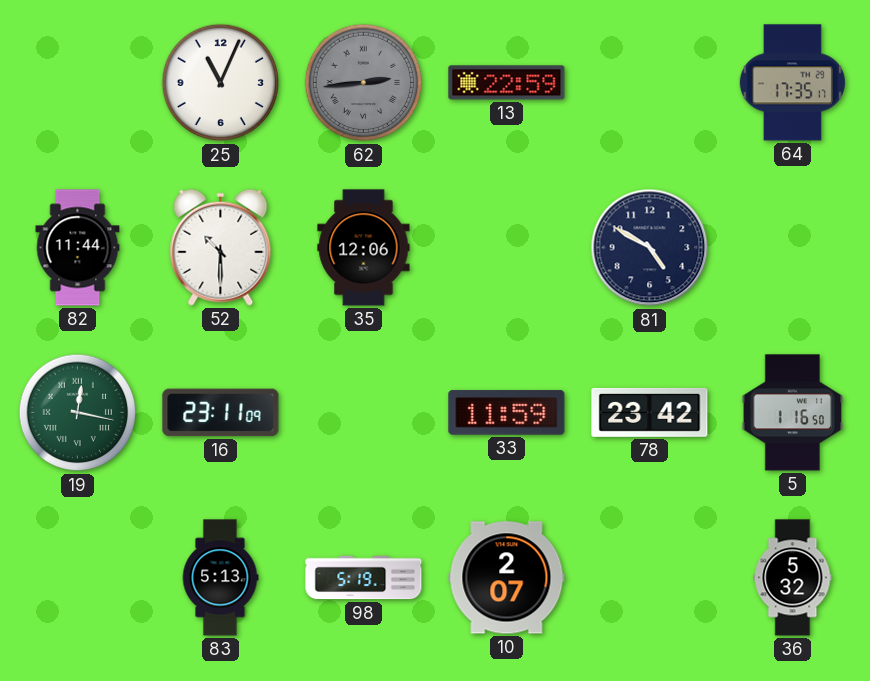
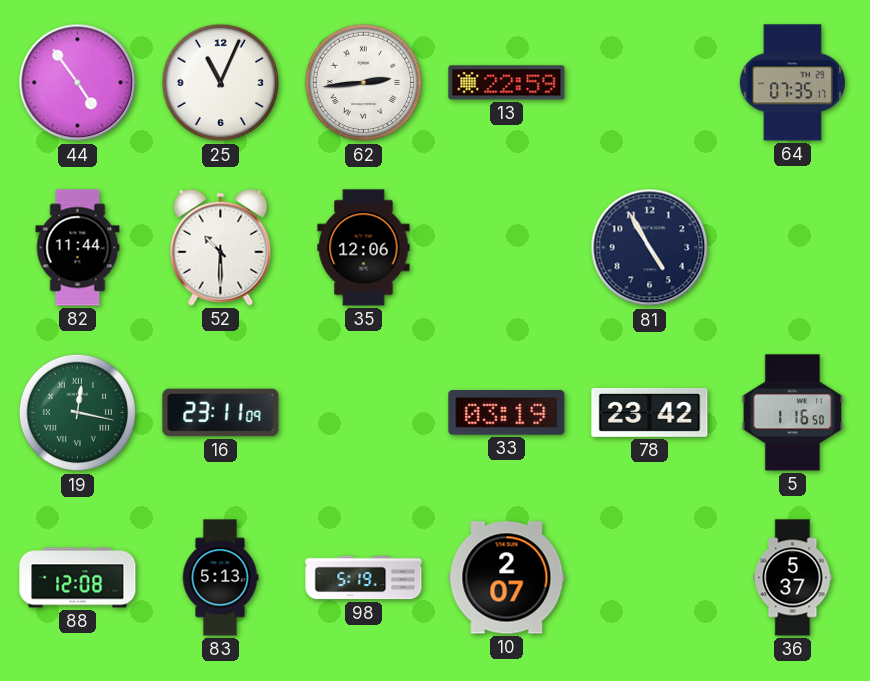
44: none -> 4:54 (78, 83)
62 dial: grey -> white (364, 83)
64: 17:35 -> 07:35 (792, 83)
81: 4:50 -> 4:55 (650, 248)
33: 11:59 -> 03:19 (507, 413)
88: none -> 12:08 (78, 578)
36: 5:32 -> 5:37 (793, 578)
